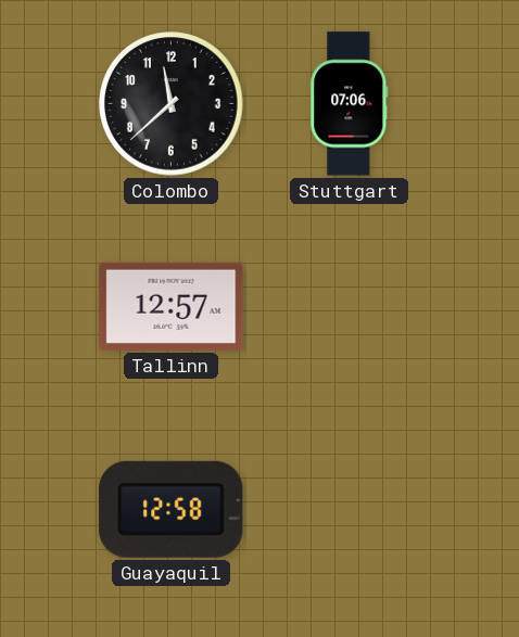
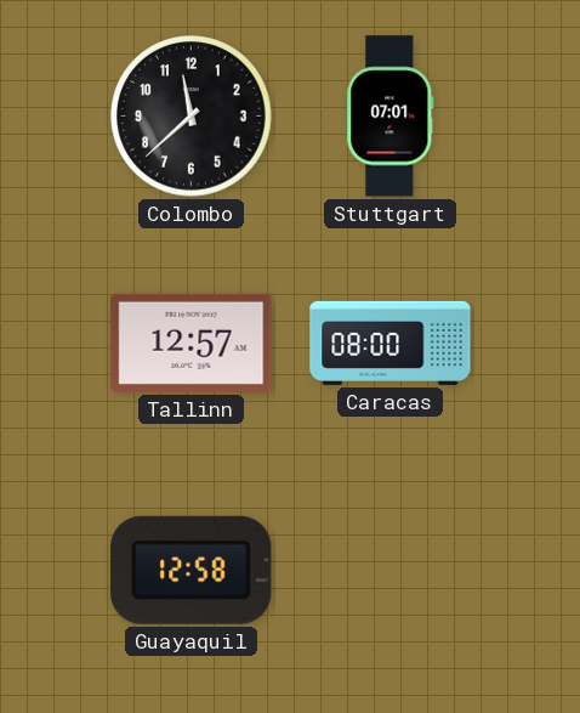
Stuttgart: 07:06 -> 07:01 (391, 117)
Caracas: none -> 08:00 (391, 343)
